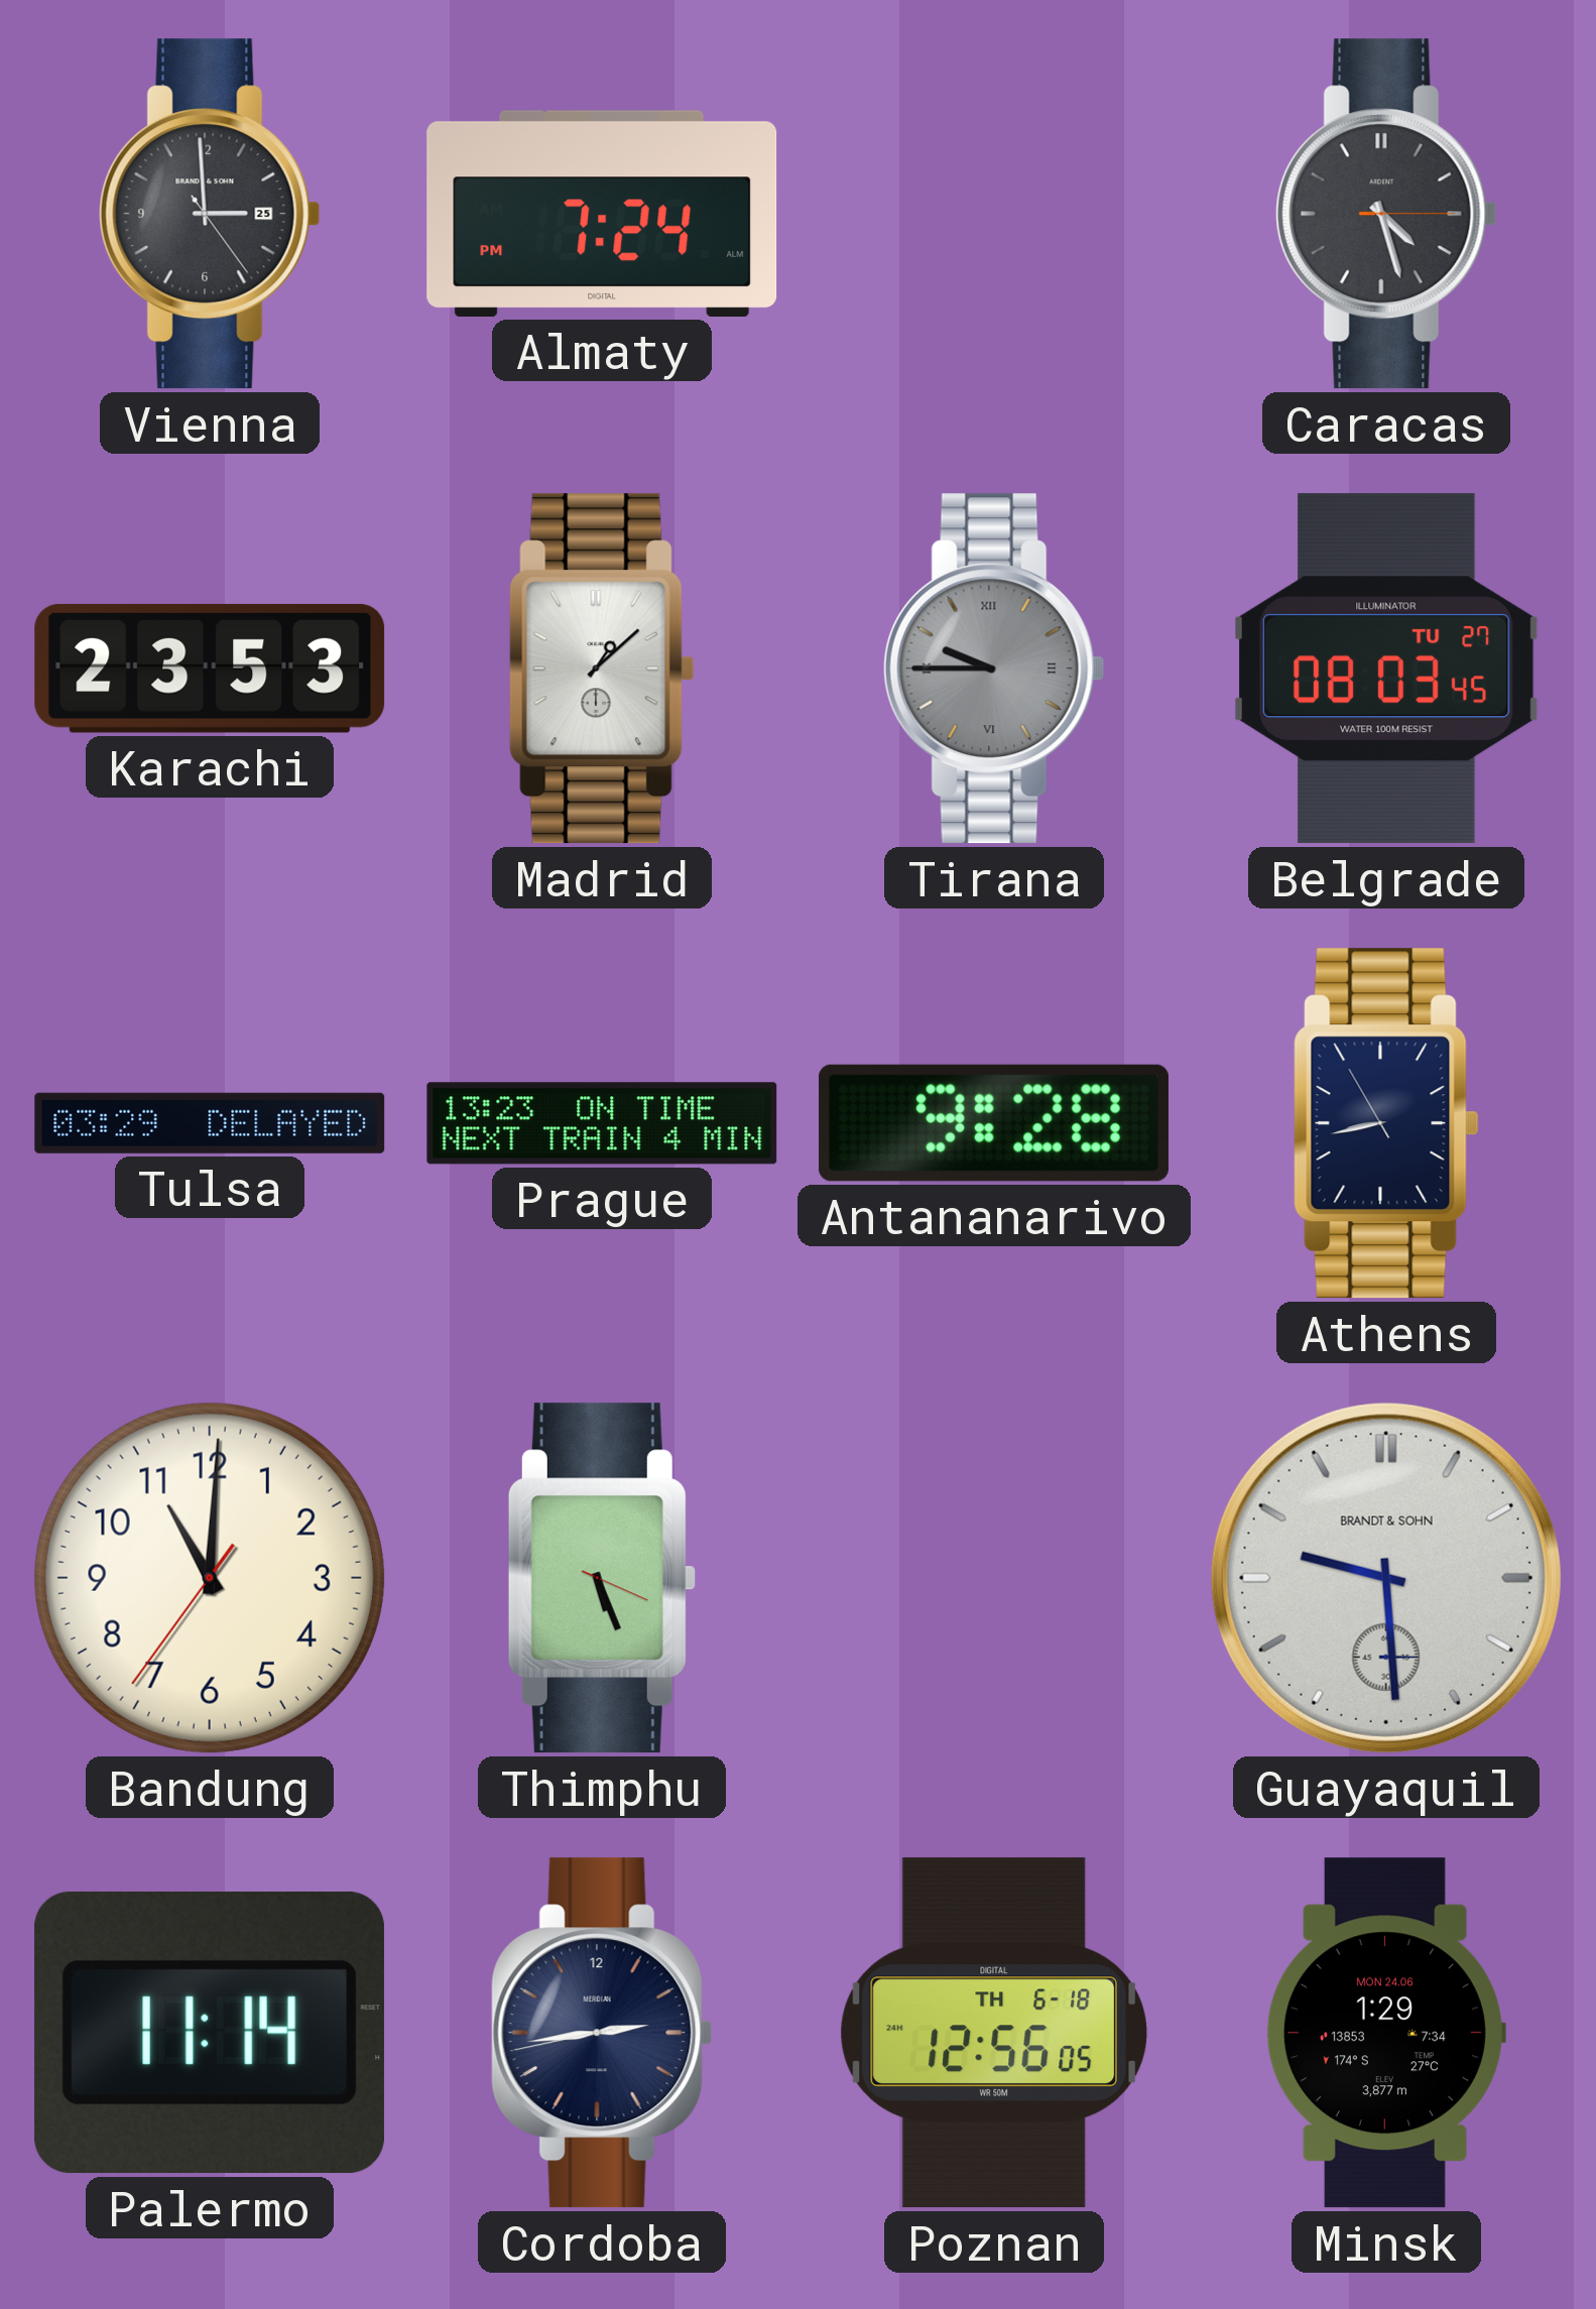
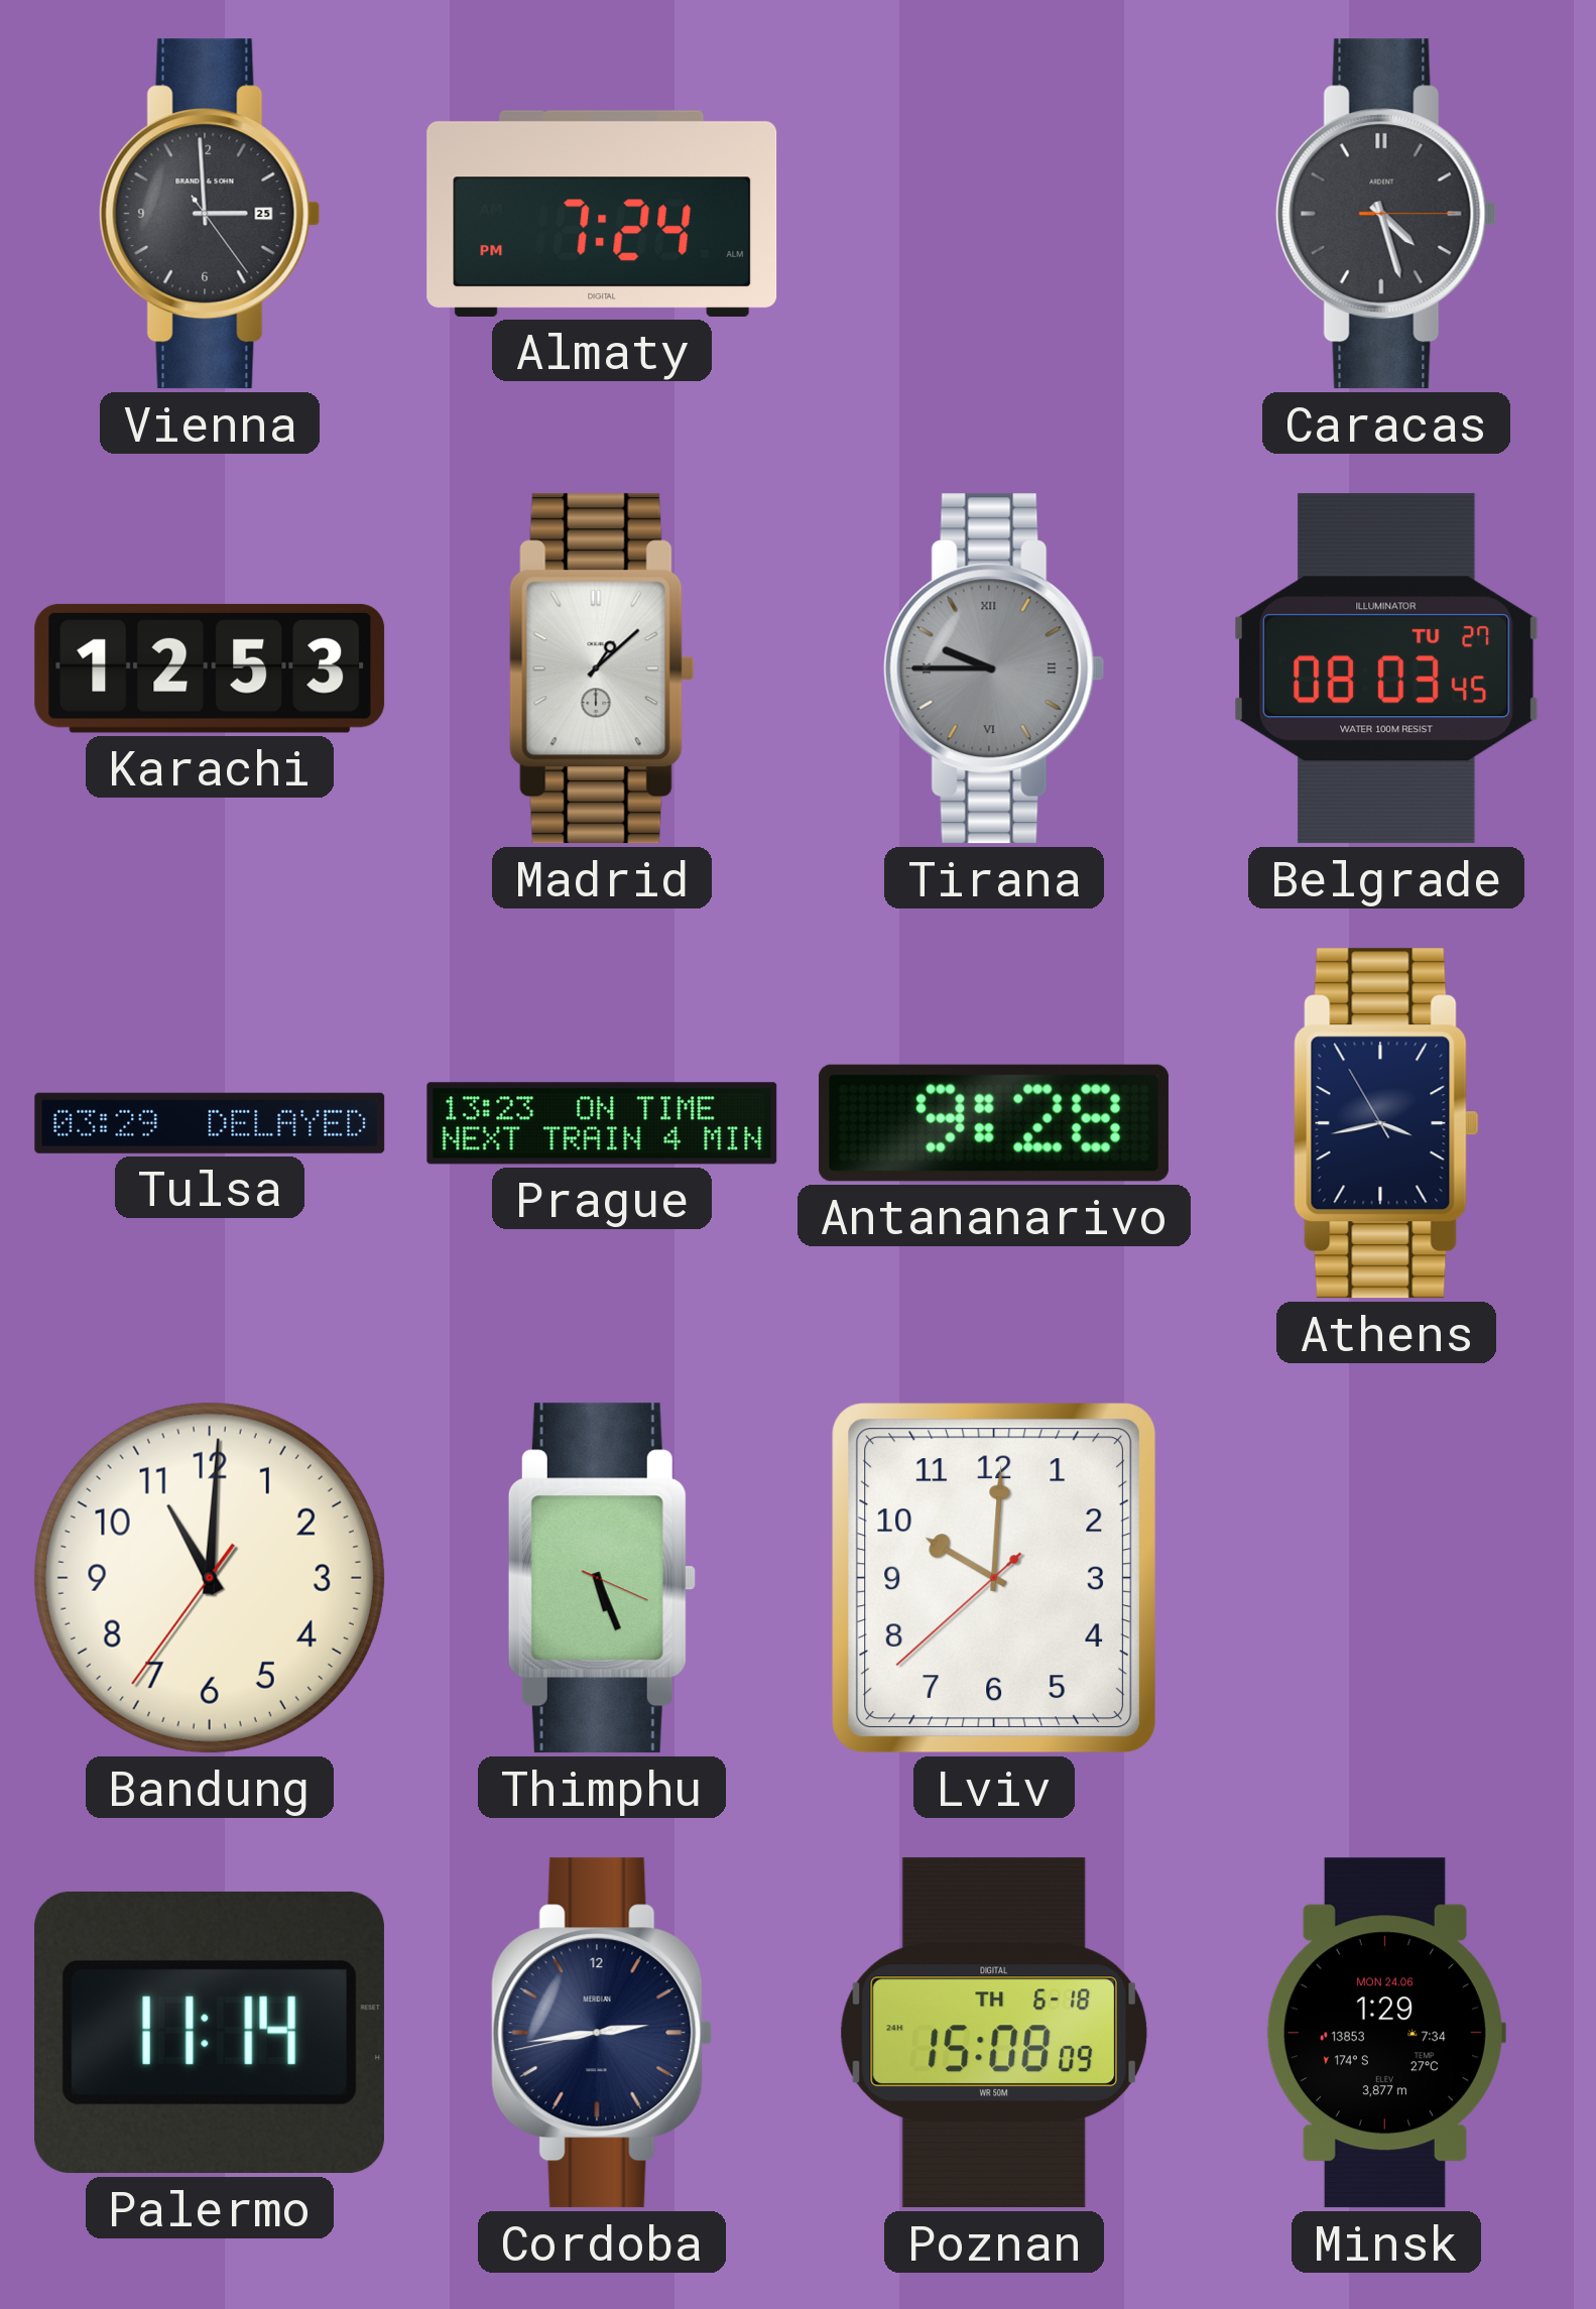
Karachi: 23:53 -> 12:53 (210, 669)
Athens: 8:42 -> 3:42 (1386, 1123)
Lviv: none -> 10:00 (994, 1578)
Guayaquil: 9:29 -> none (1386, 1578)
Poznan: 12:56 -> 15:08 (993, 2033)
